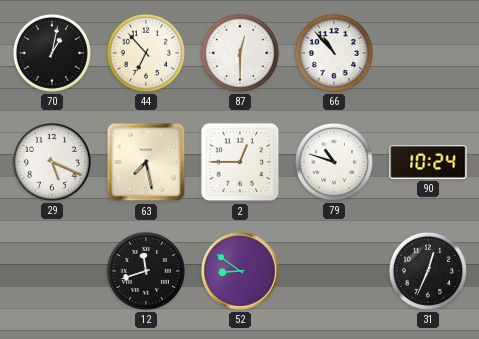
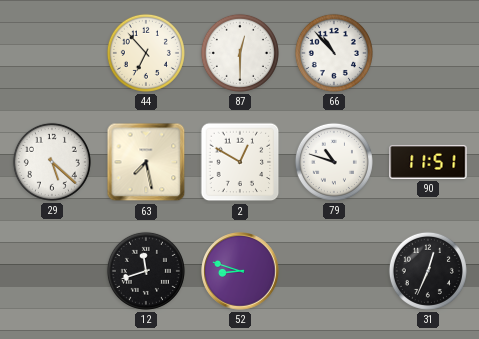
70: 1:02 -> none (52, 53)
29: 5:19 -> 5:22 (52, 162)
2: 12:45 -> 12:50 (240, 162)
90: 10:24 -> 11:51 (428, 162)
52: 8:51 -> 8:48 (240, 271)
